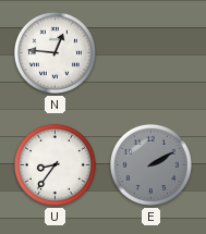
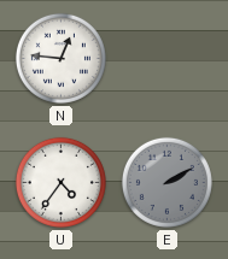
U: 8:36 -> 4:36 (60, 182)
